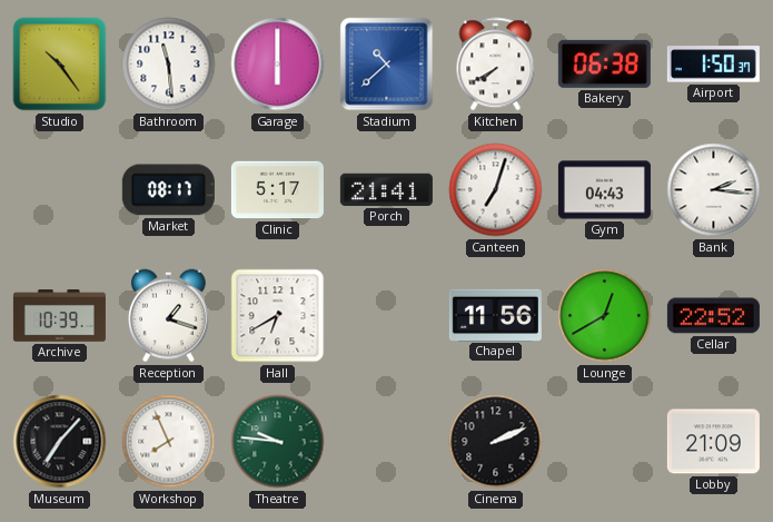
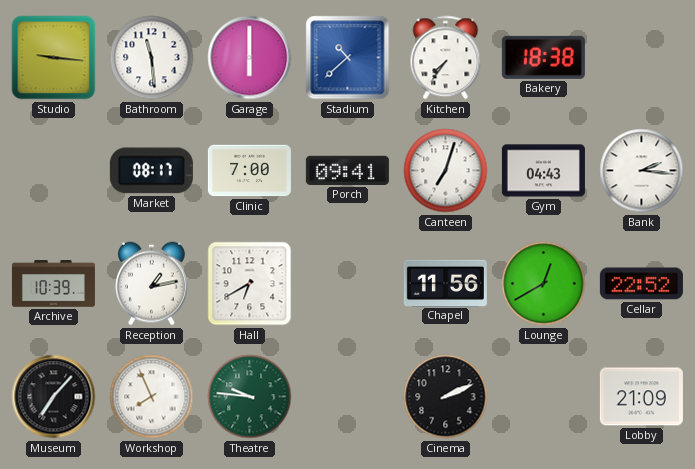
Studio: 10:24 -> 9:16 (54, 58)
Kitchen: 7:40 -> 7:36 (446, 58)
Bakery: 06:38 -> 18:38 (543, 57)
Airport: 1:50 -> none (713, 65)
Clinic: 5:17 -> 7:00 (249, 171)
Porch: 21:41 -> 09:41 (347, 170)
Reception: 1:18 -> 1:13 (152, 284)
